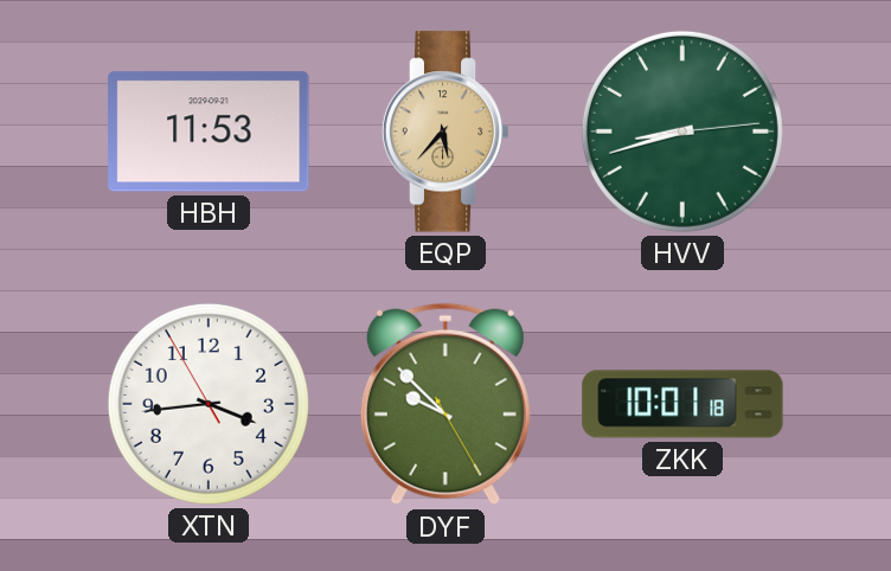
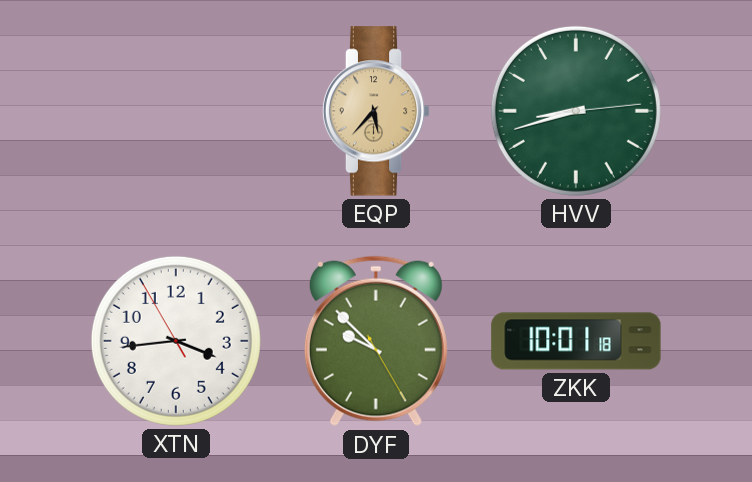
HBH: 11:53 -> none (209, 131)
